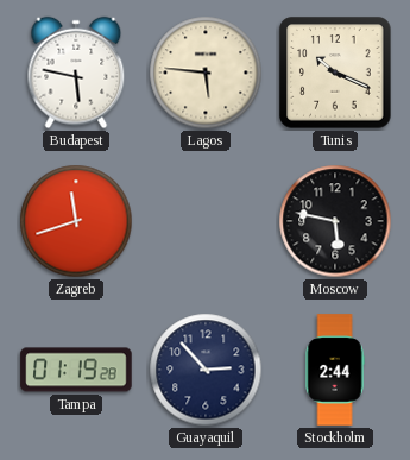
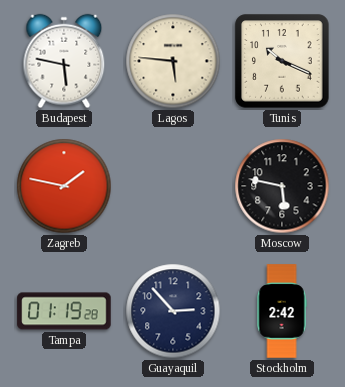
Zagreb: 11:42 -> 1:47 (64, 186)
Stockholm: 2:44 -> 2:42 (282, 311)
